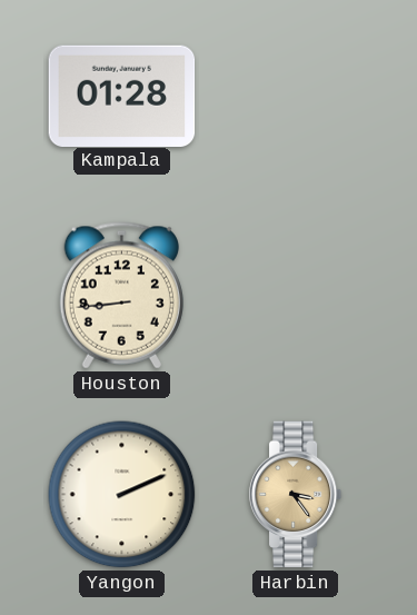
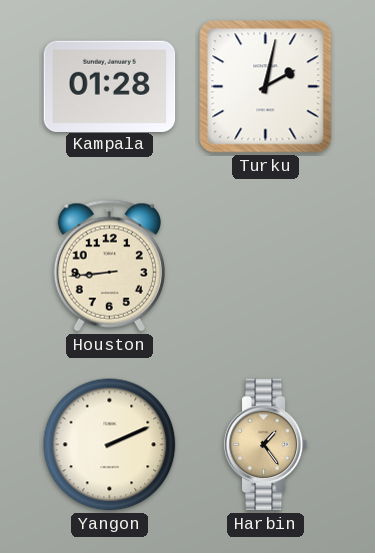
Turku: none -> 2:02 (266, 87)
Harbin: 3:24 -> 1:24 (266, 445)
